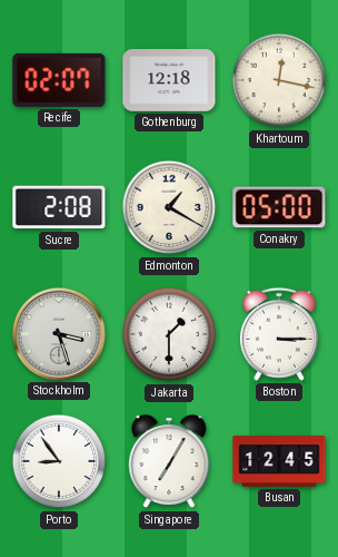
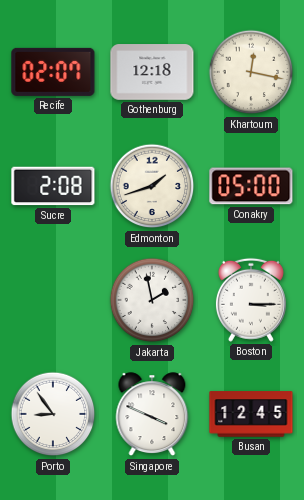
Edmonton: 1:20 -> 1:42 (152, 186)
Stockholm: 3:27 -> none (58, 333)
Jakarta: 1:30 -> 1:58 (152, 300)
Singapore: 7:05 -> 3:49 (152, 415)
